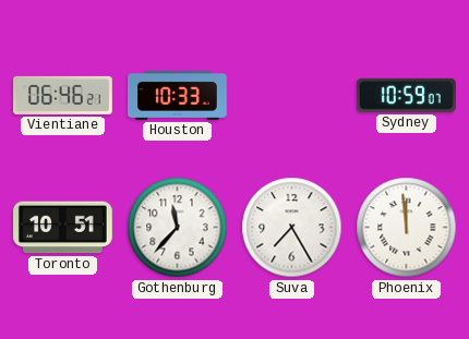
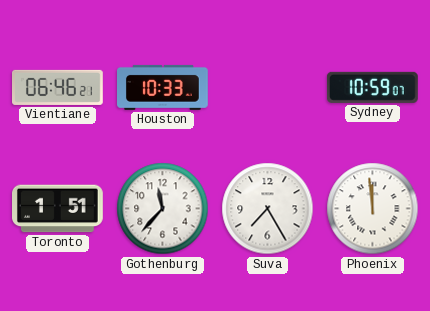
Toronto: 10:51 -> 1:51 (58, 209)
